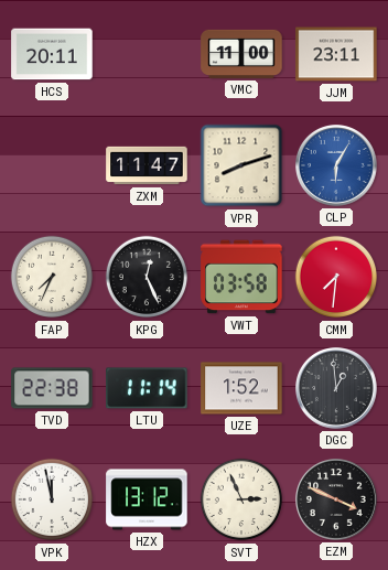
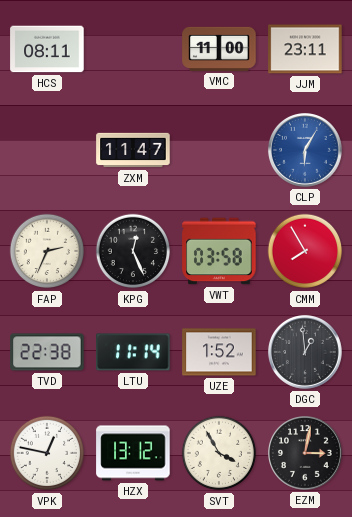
HCS: 20:11 -> 08:11 (47, 49)
VPR: 8:12 -> none (241, 165)
FAP: 7:34 -> 2:34 (47, 251)
CMM: 7:31 -> 7:55 (305, 251)
VPK: 11:58 -> 12:47 (47, 453)
SVT: 2:56 -> 3:55 (219, 453)
EZM: 3:49 -> 3:02 (306, 454)
